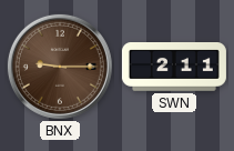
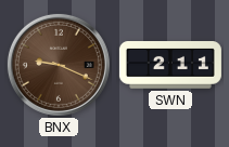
BNX: 9:15 -> 9:19 (59, 65)
